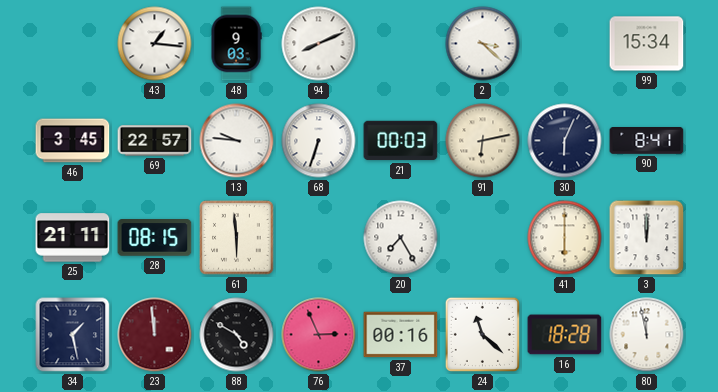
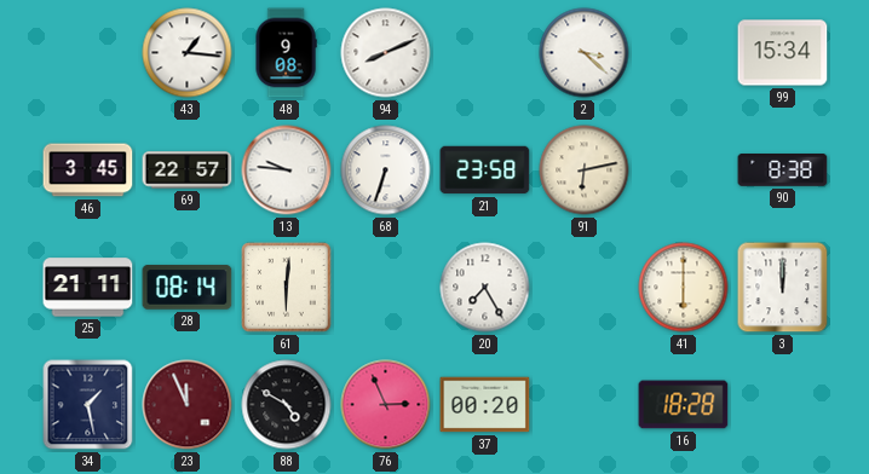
48: 9:03 -> 9:08 (286, 53)
21: 00:03 -> 23:58 (485, 170)
30: 6:04 -> none (565, 141)
90: 8:41 -> 8:38 (783, 170)
28: 08:15 -> 08:14 (188, 288)
61: 5:59 -> 6:01 (287, 288)
23: 11:59 -> 11:56 (188, 405)
37: 00:16 -> 00:20 (485, 405)
24: 11:22 -> none (482, 334)
80: 11:58 -> none (647, 335)
